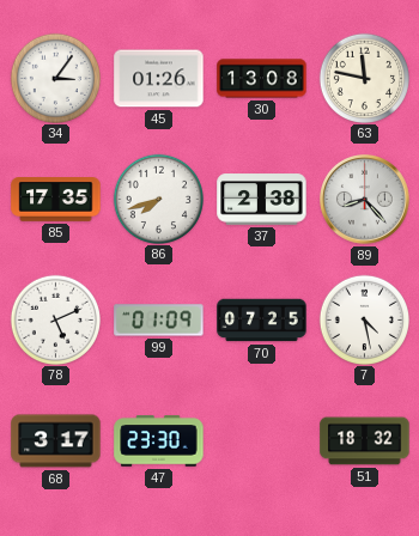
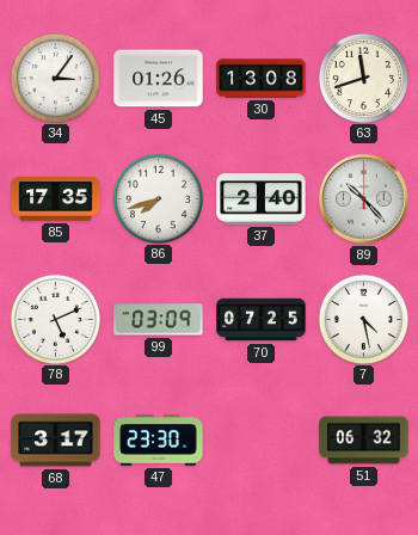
63: 11:47 -> 11:42 (363, 78)
37: 2:38 -> 2:40 (262, 199)
89: 8:23 -> 10:23 (364, 199)
99: 01:09 -> 03:09 (159, 320)
51: 18:32 -> 06:32 (364, 441)
